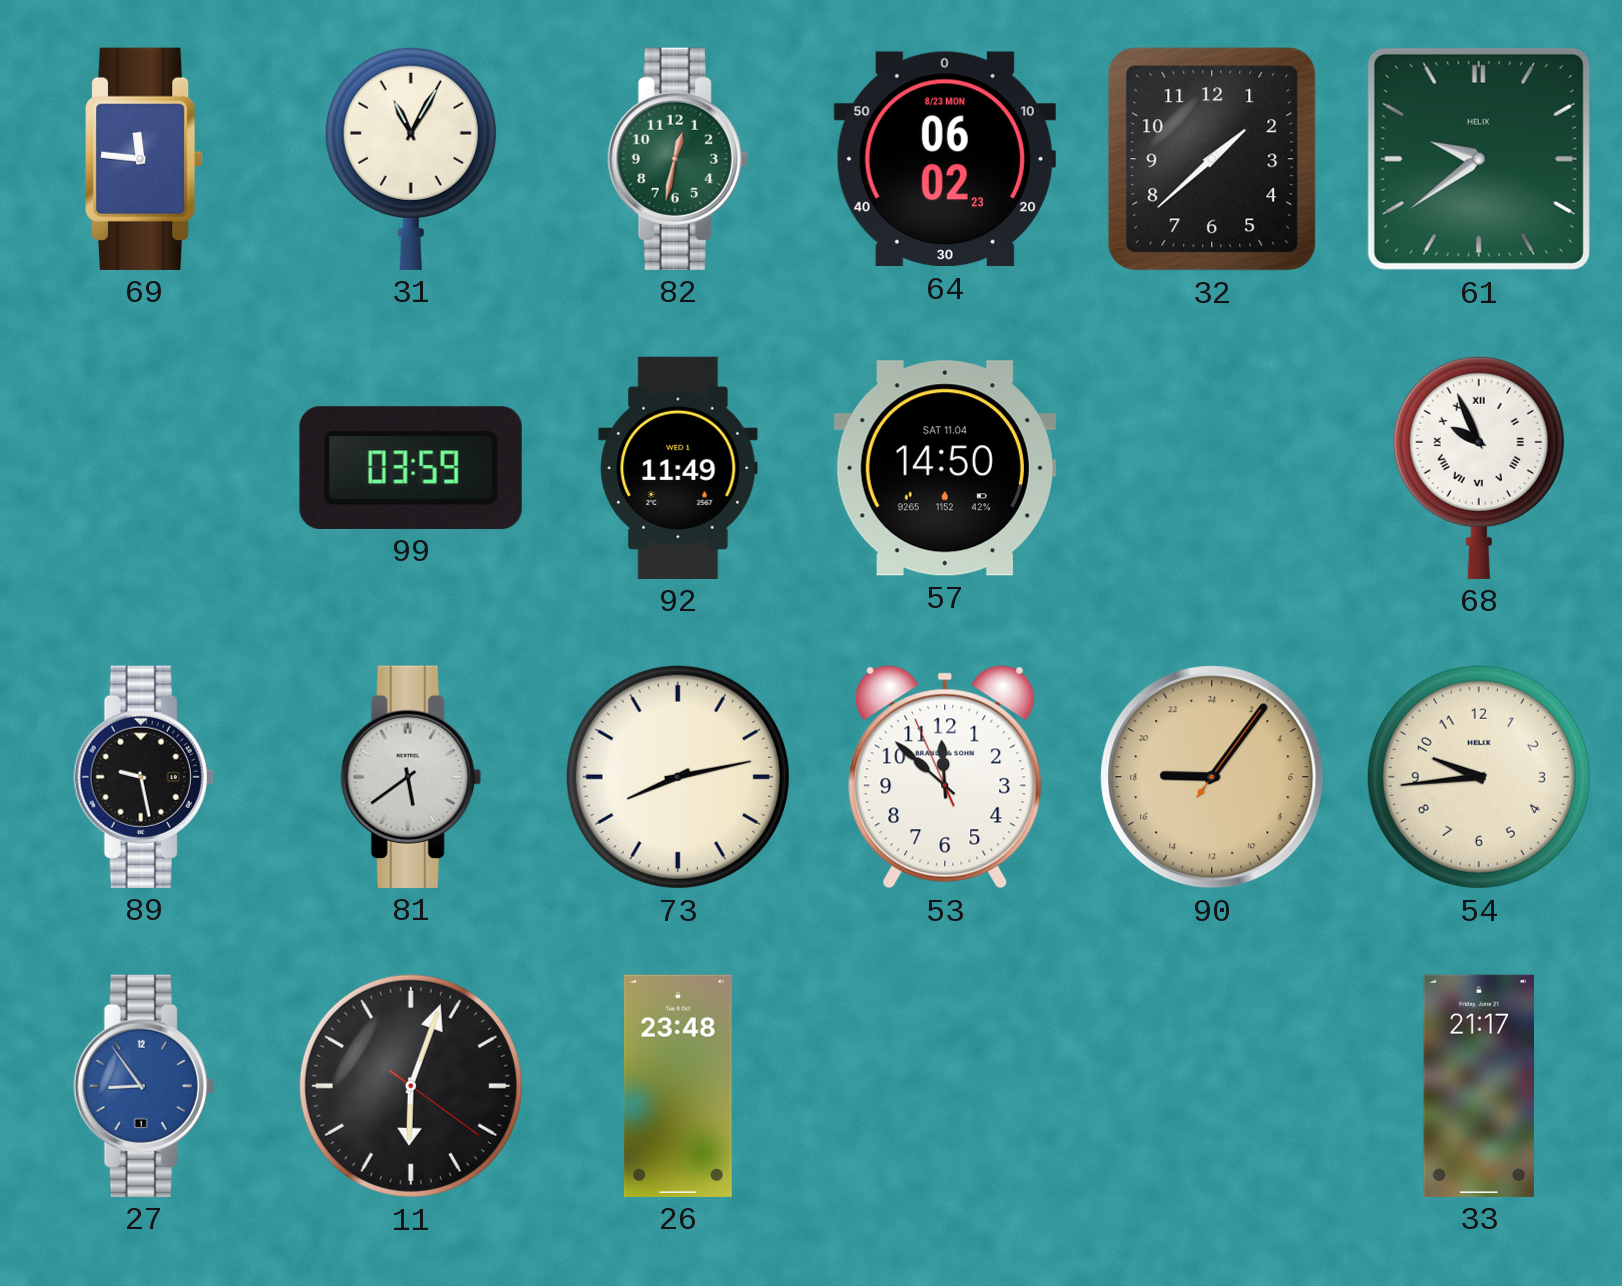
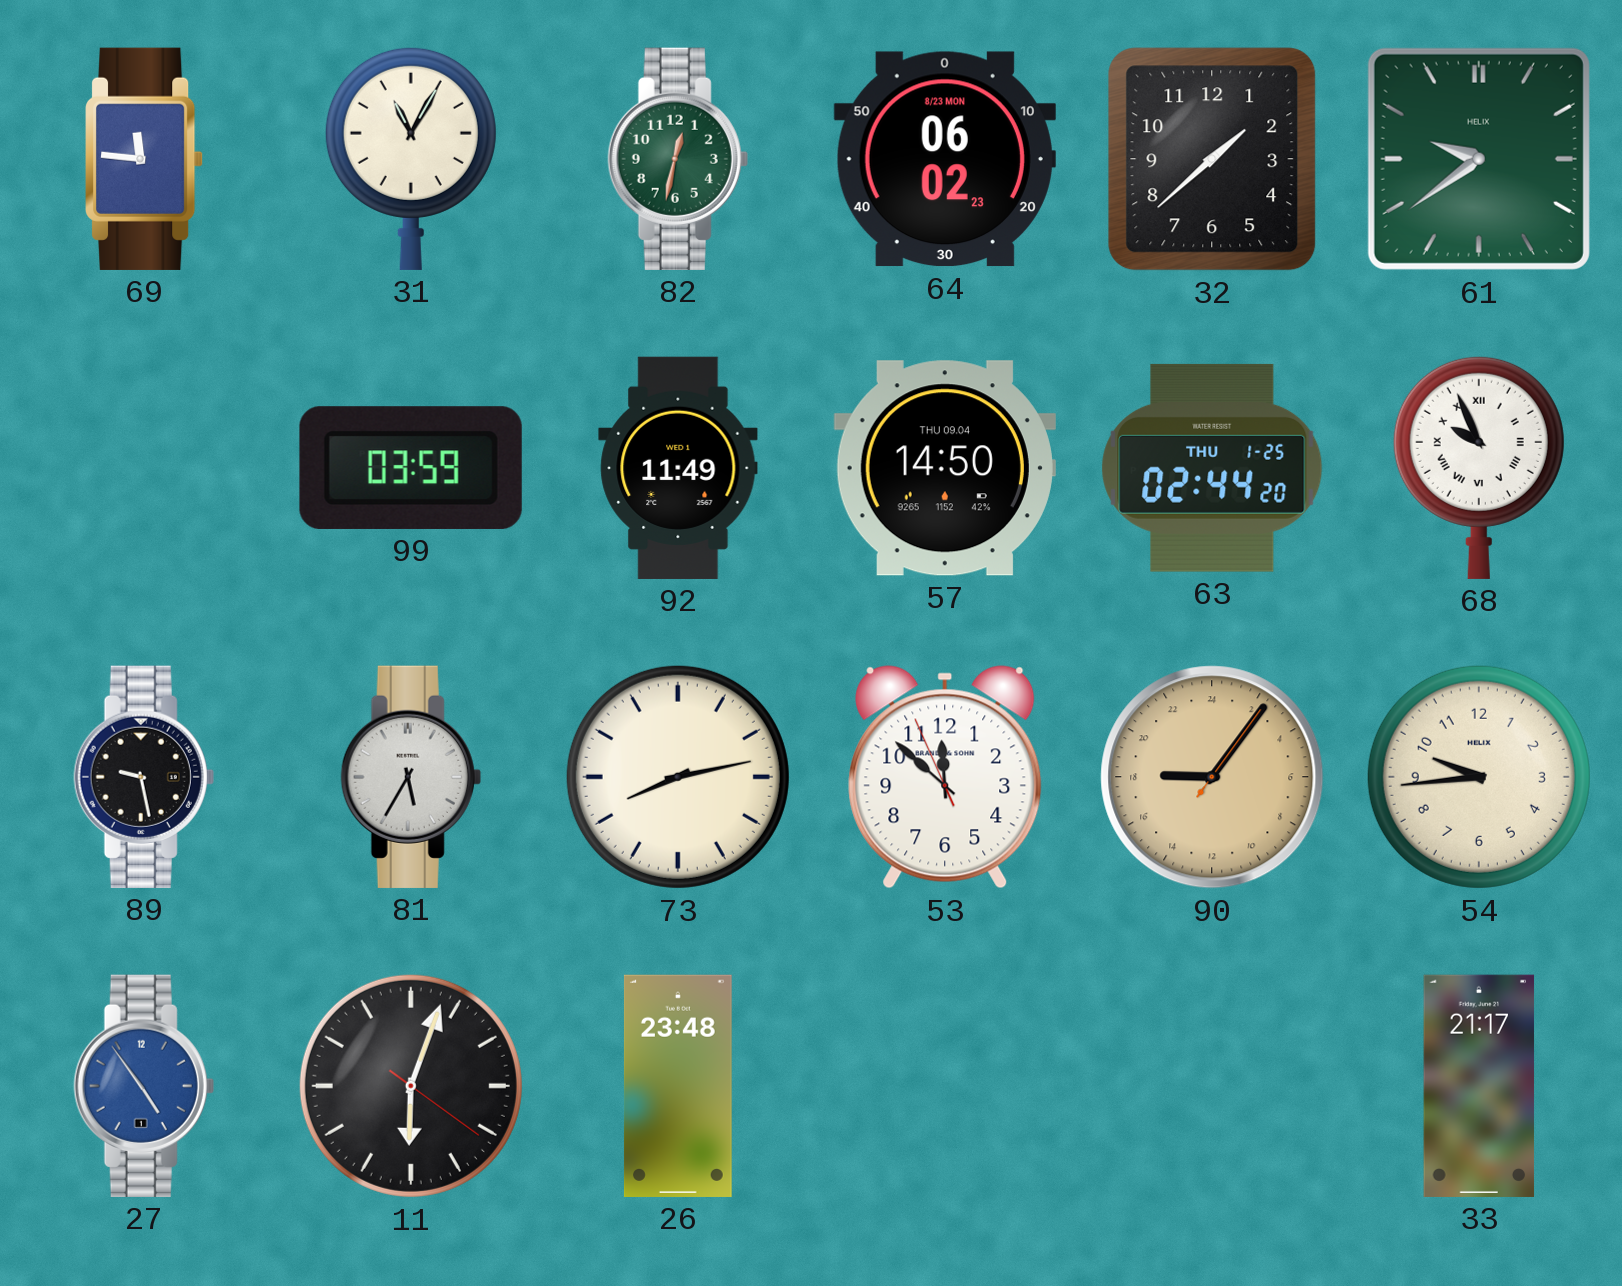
57 date: SAT 11.04 -> THU 09.04 (945, 468)
63: none -> 02:44 (1212, 468)
81: 5:39 -> 5:35 (411, 777)
27: 8:54 -> 4:54 (144, 1086)
